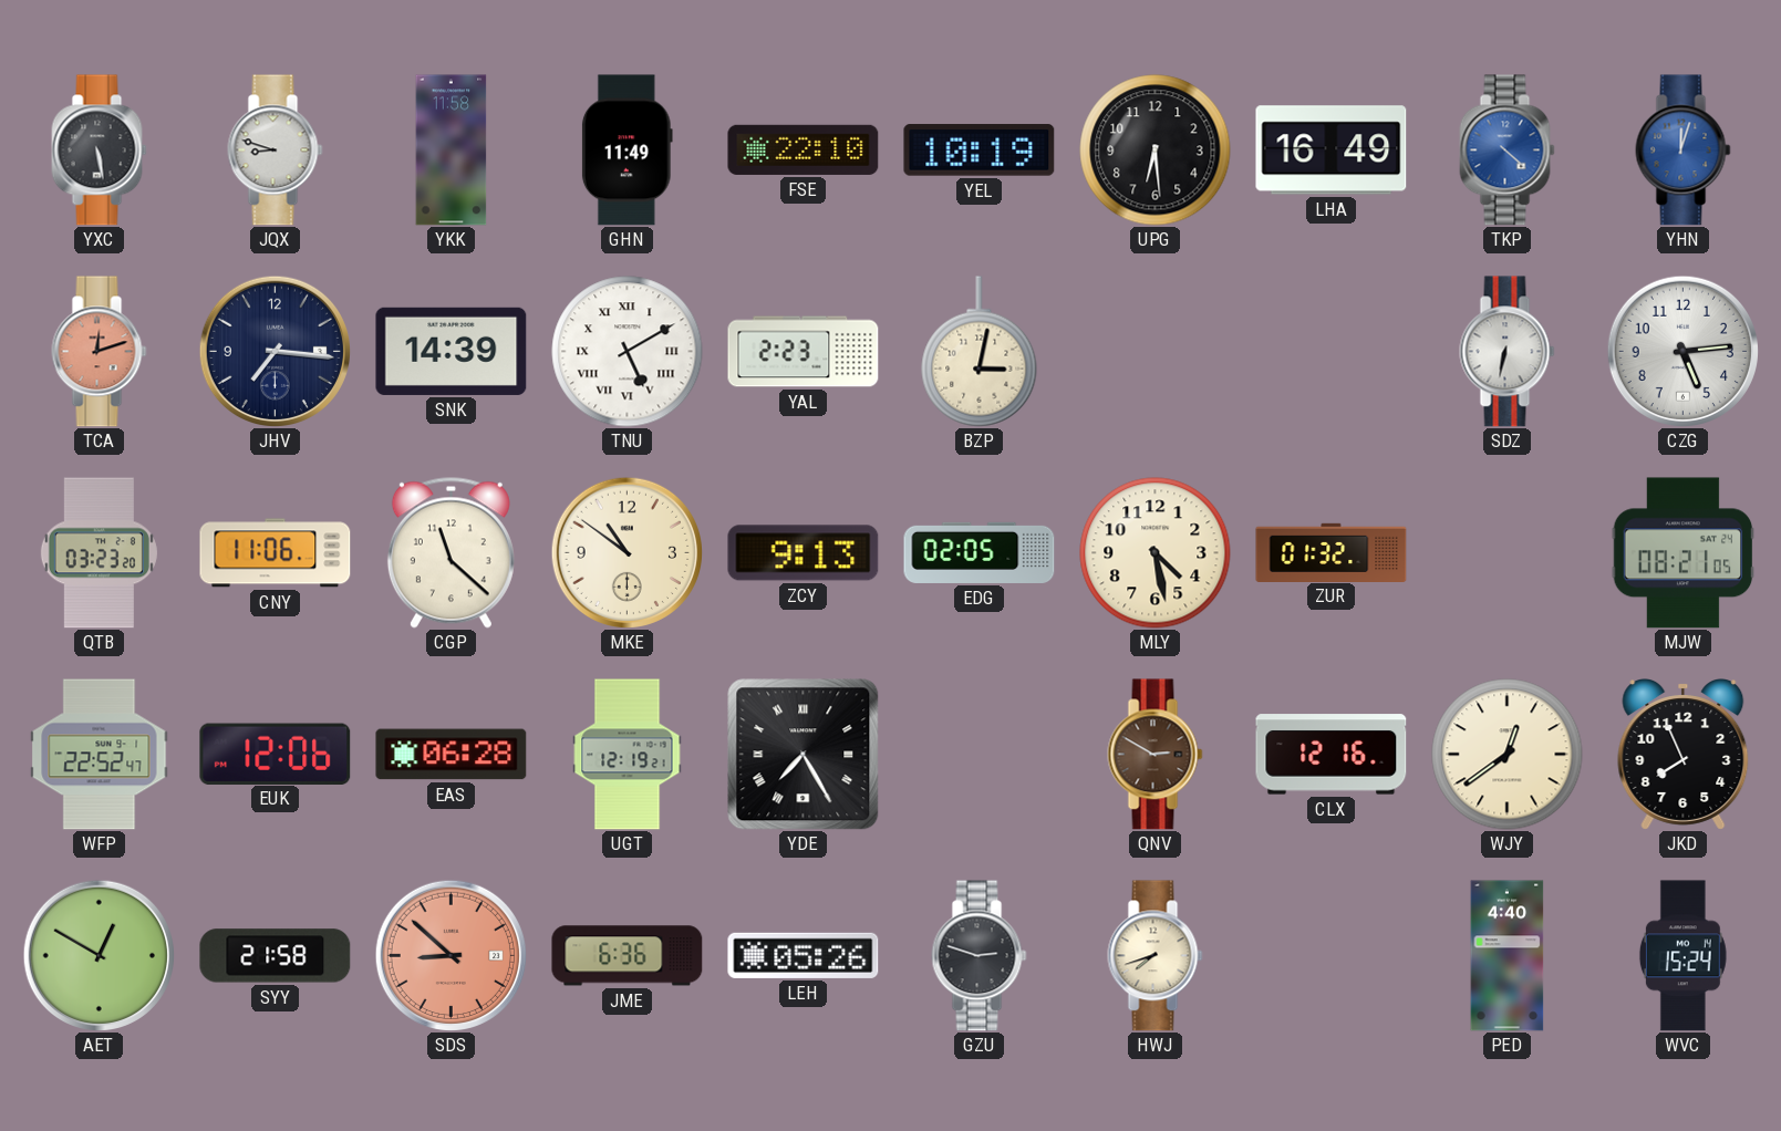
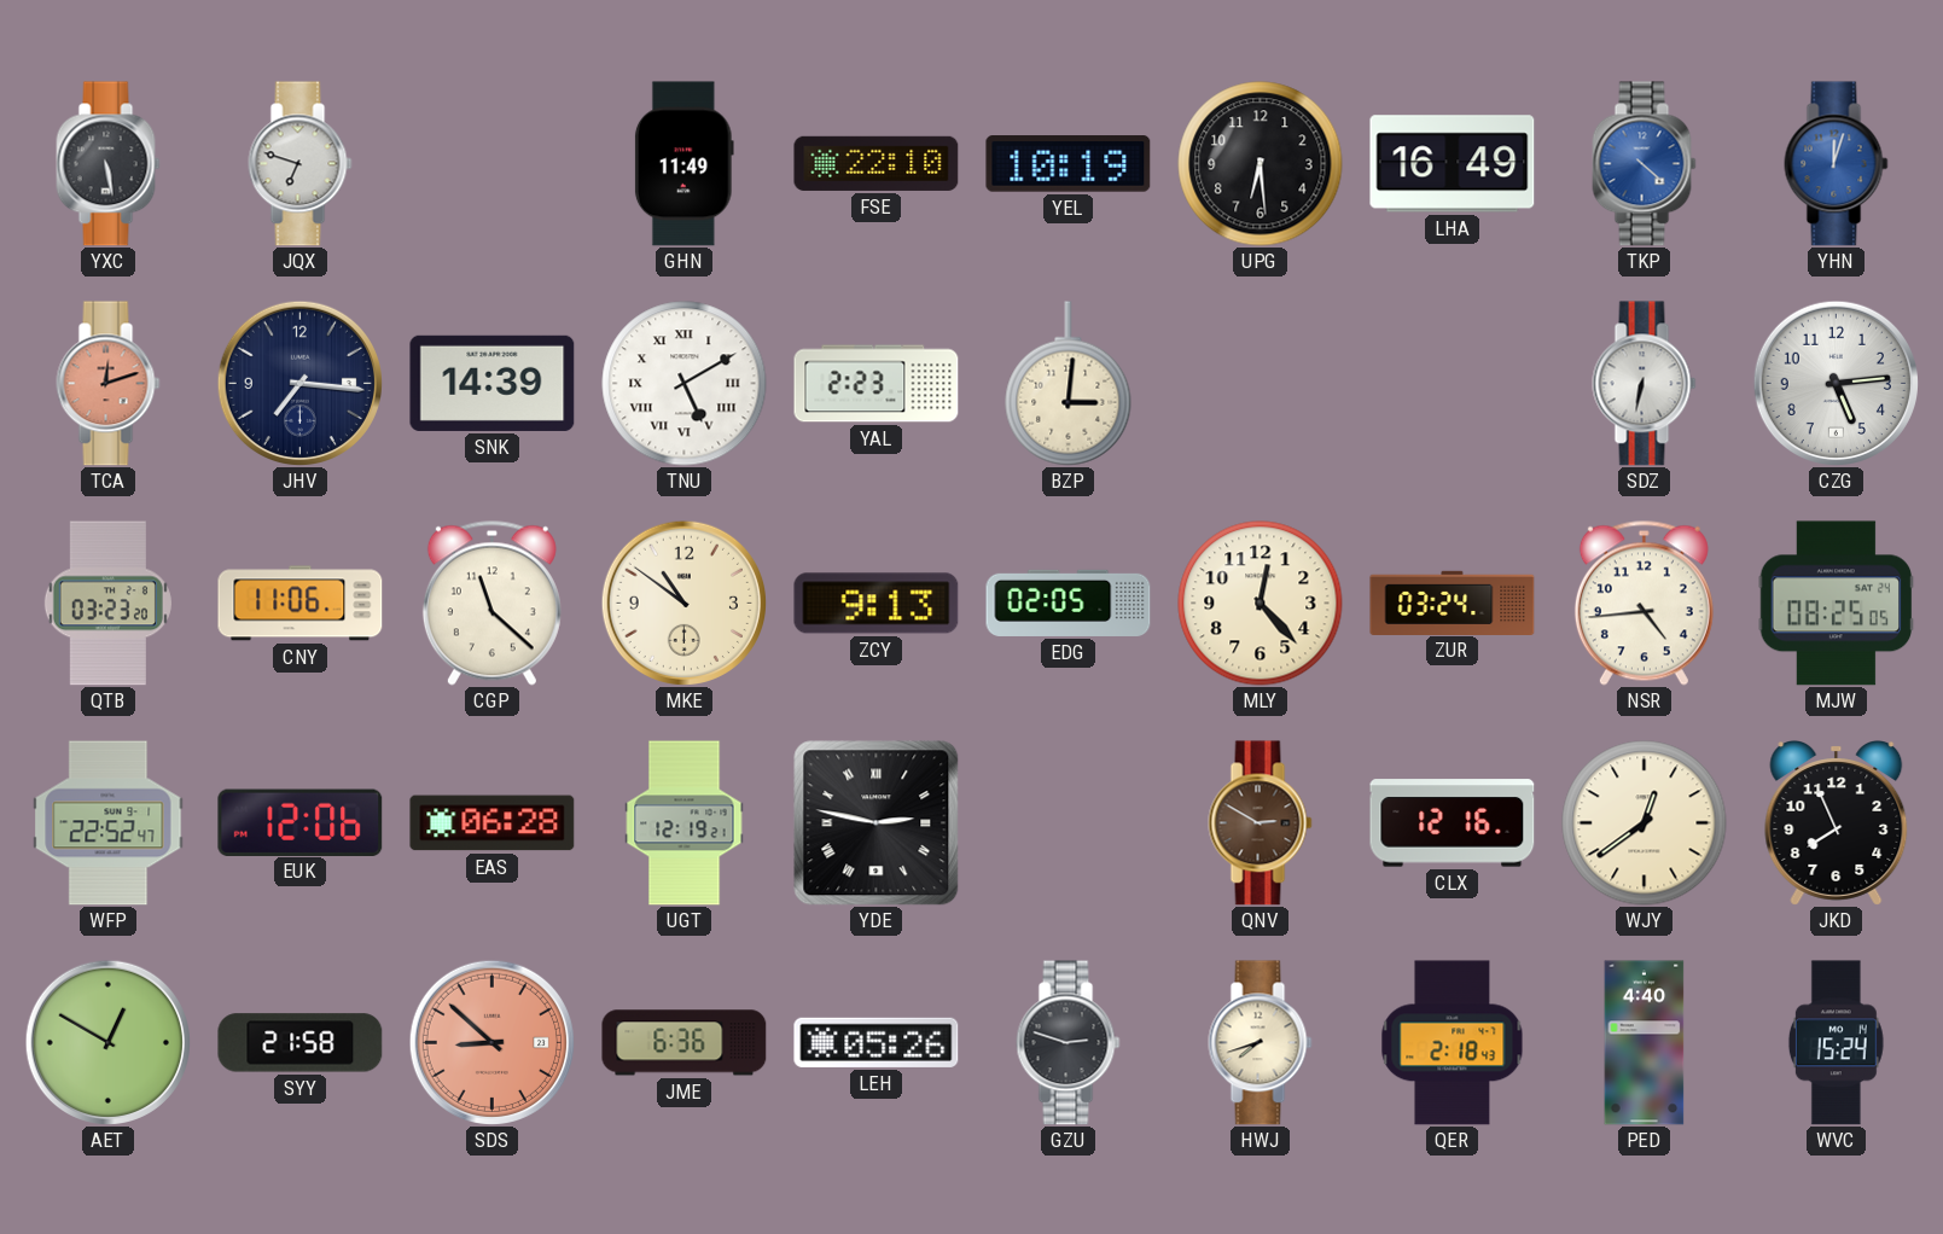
JQX: 8:48 -> 6:48 (301, 164)
YKK: 11:58 -> none (452, 151)
BZP: 3:02 -> 3:01 (1069, 384)
MLY: 4:28 -> 12:23 (1261, 604)
ZUR: 01:32 -> 03:24 (1453, 603)
NSR: none -> 4:44 (1644, 603)
MJW: 08:21 -> 08:25 (1837, 604)
YDE: 7:25 -> 2:47 (877, 823)
QER: none -> 2:18 (1453, 1043)
